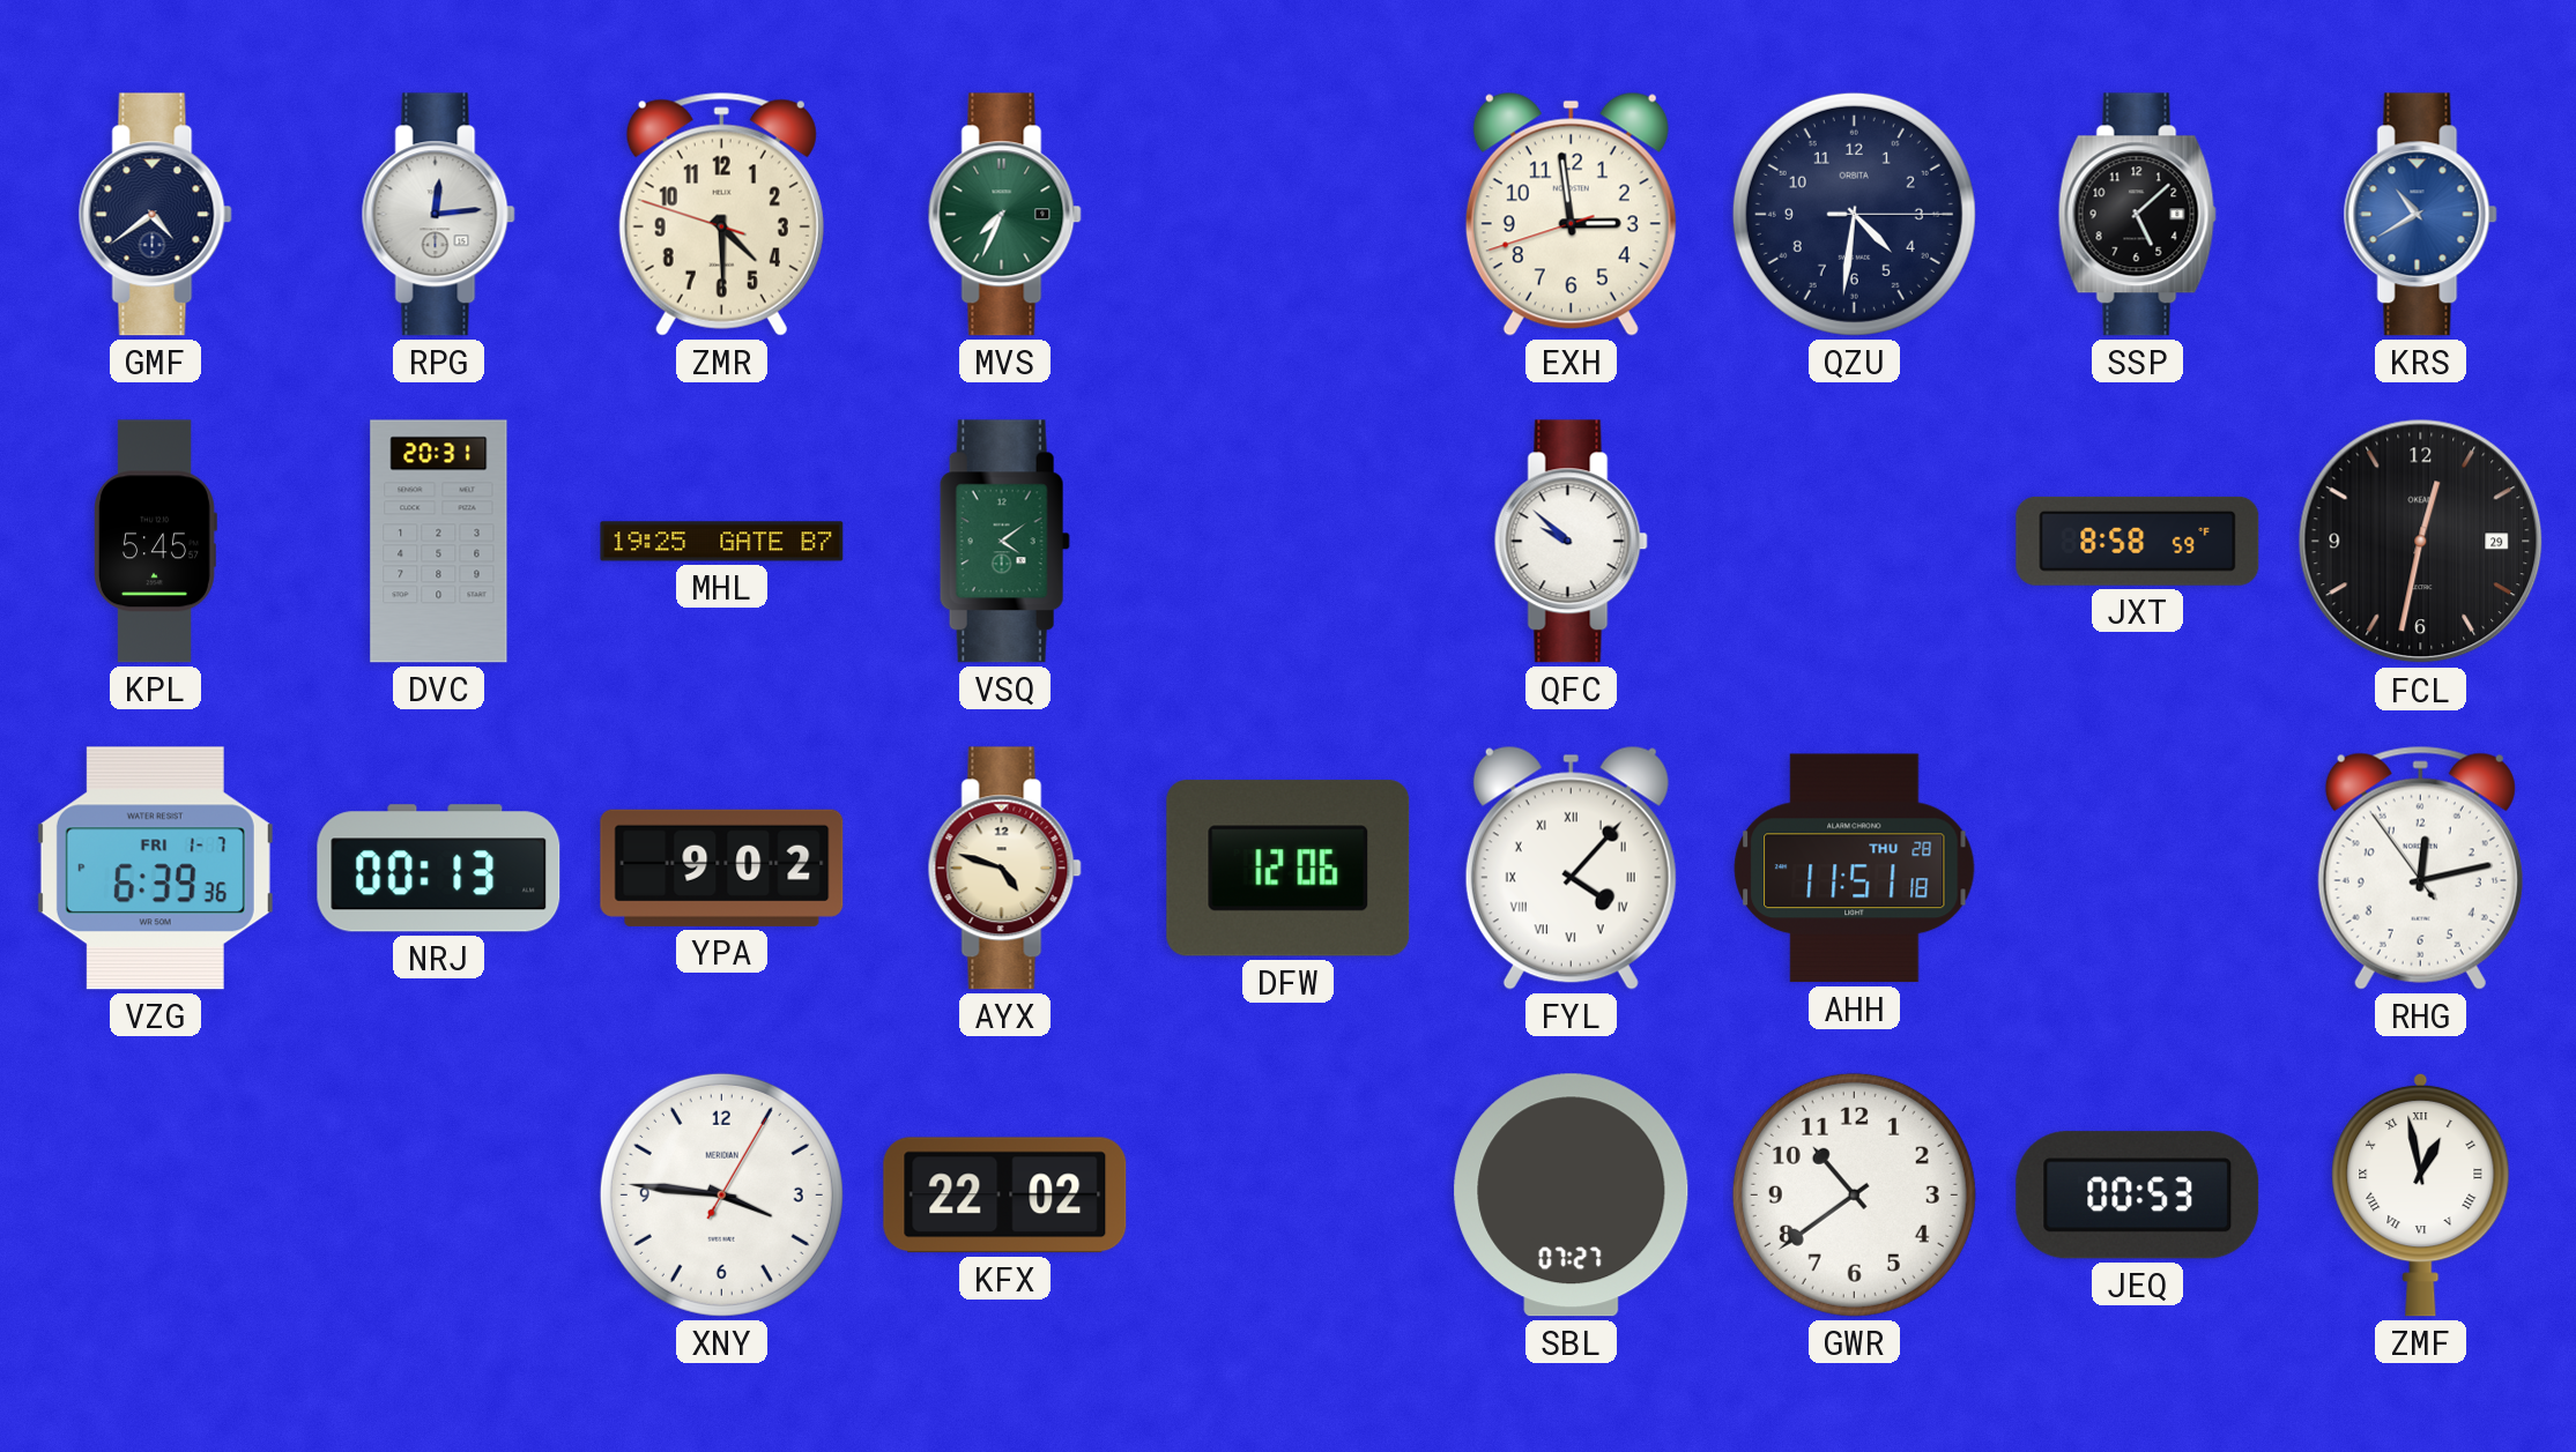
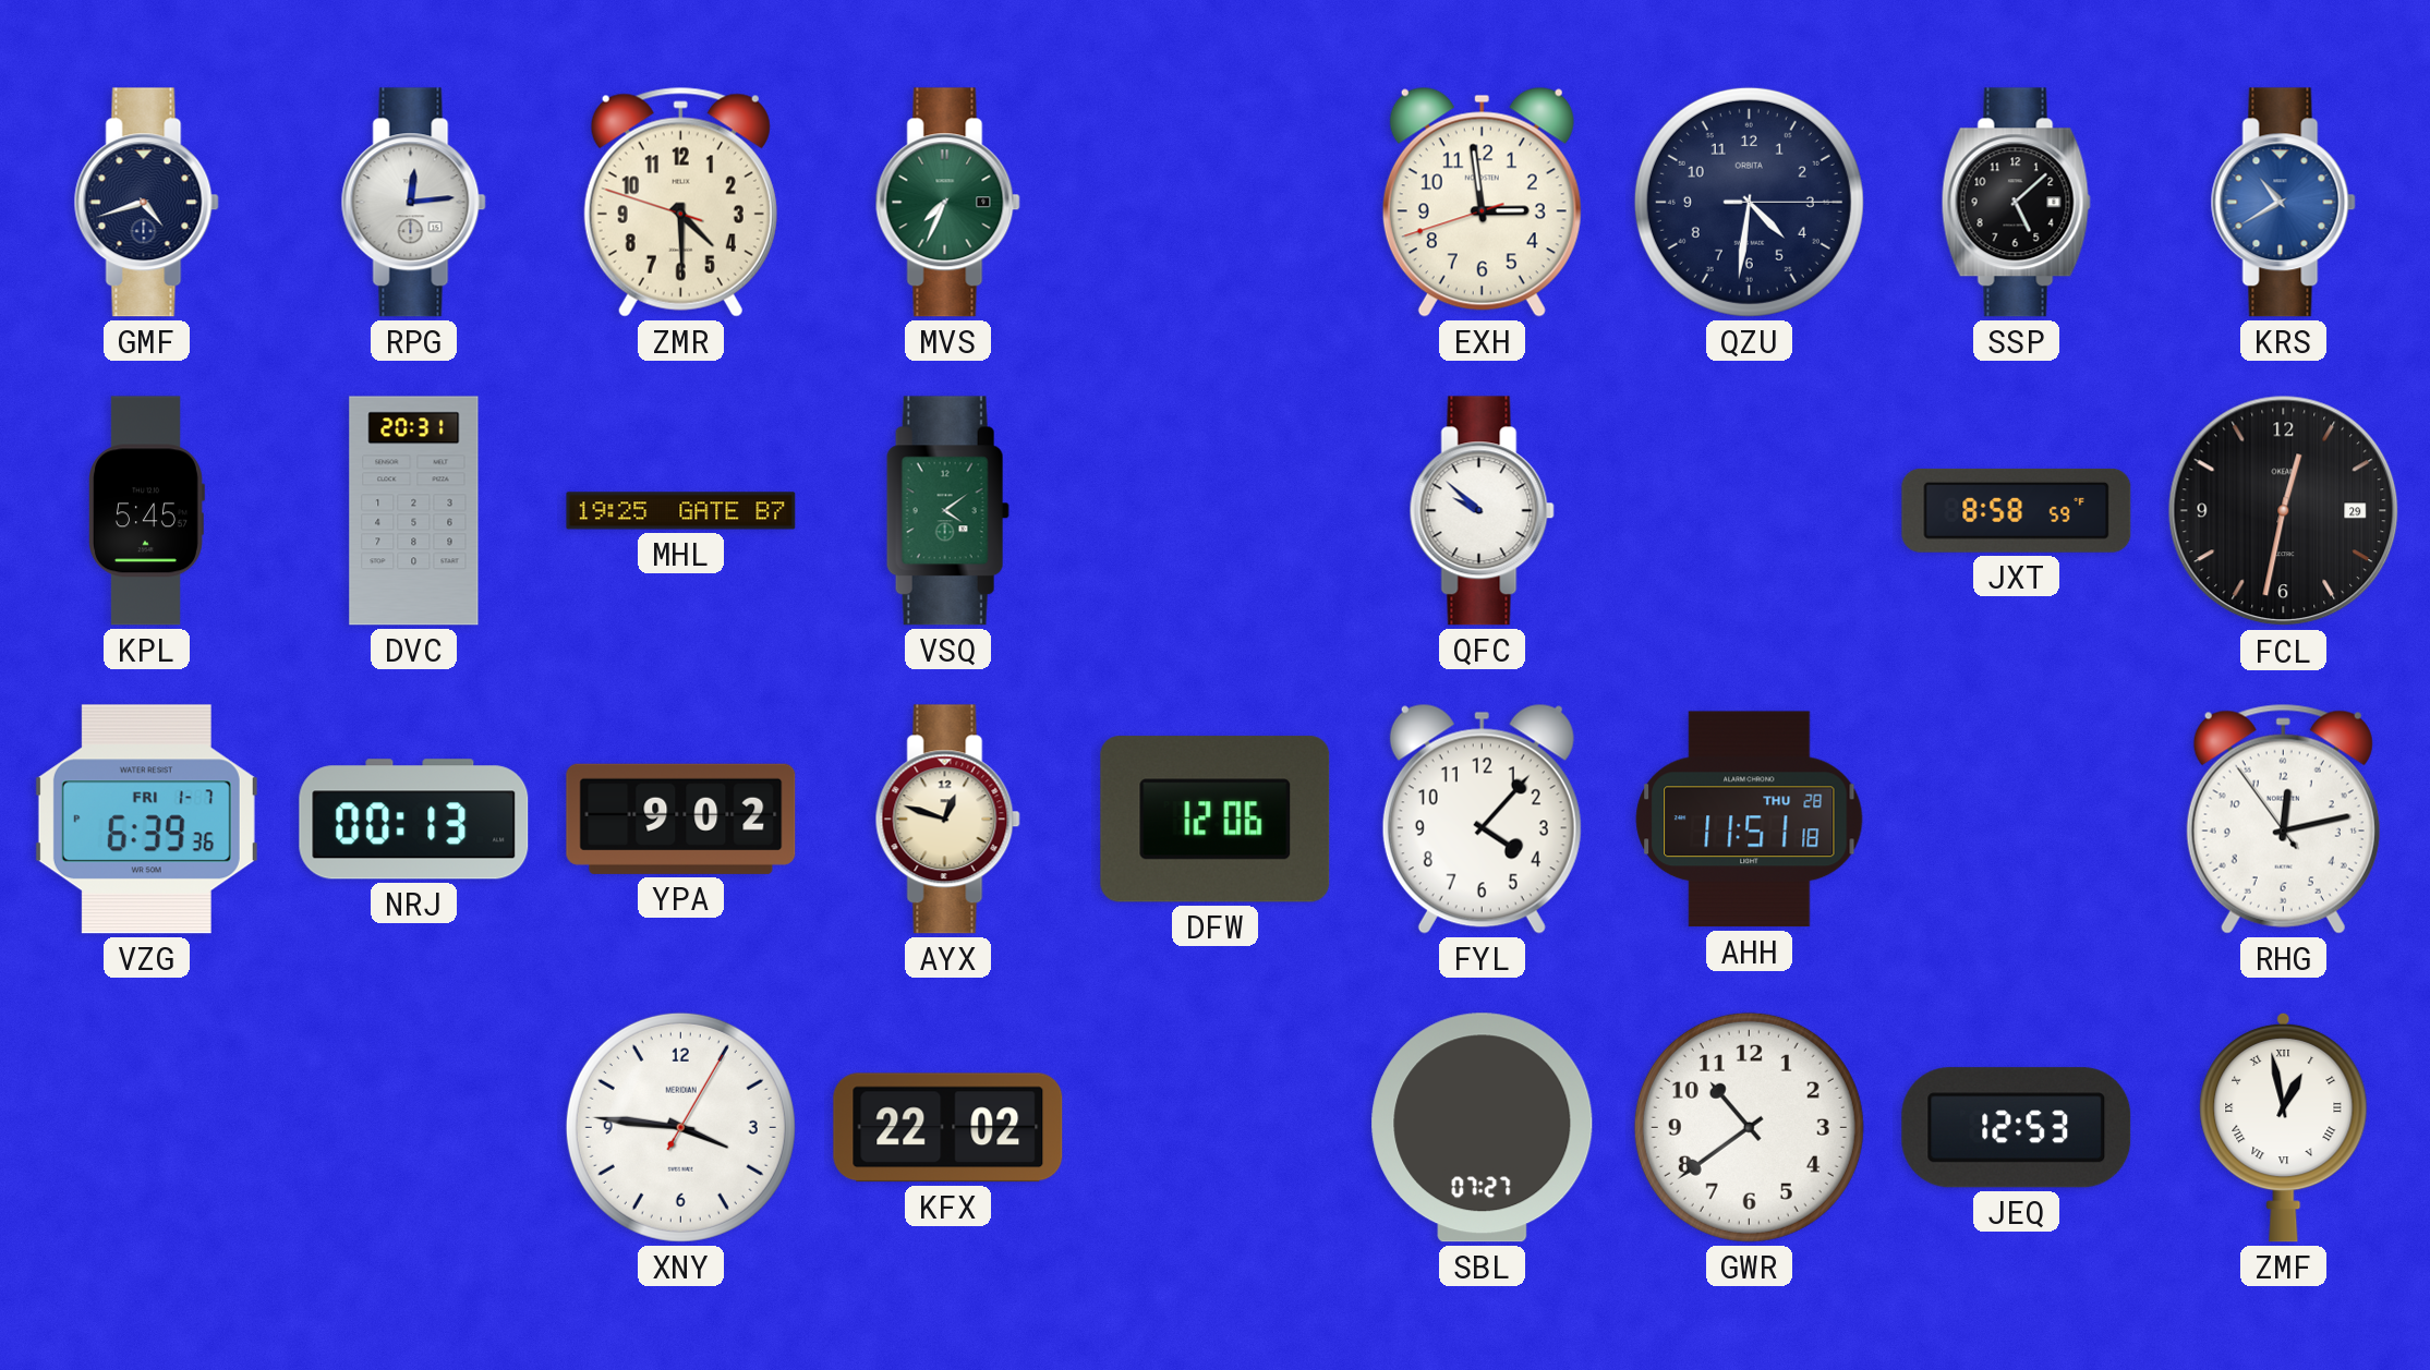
GMF: 4:39 -> 4:42 (146, 203)
AYX: 4:48 -> 12:48 (947, 820)
FYL numerals: Roman -> Arabic (1482, 819)
JEQ: 00:53 -> 12:53 (2017, 1128)
